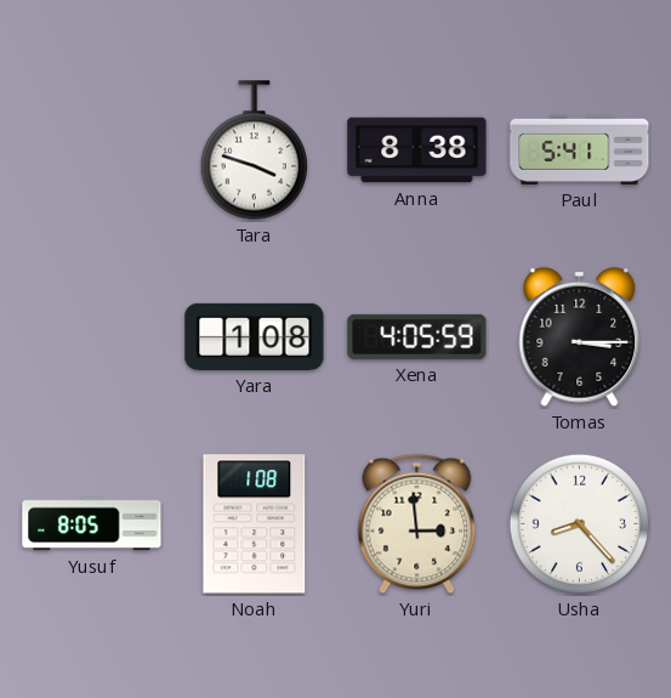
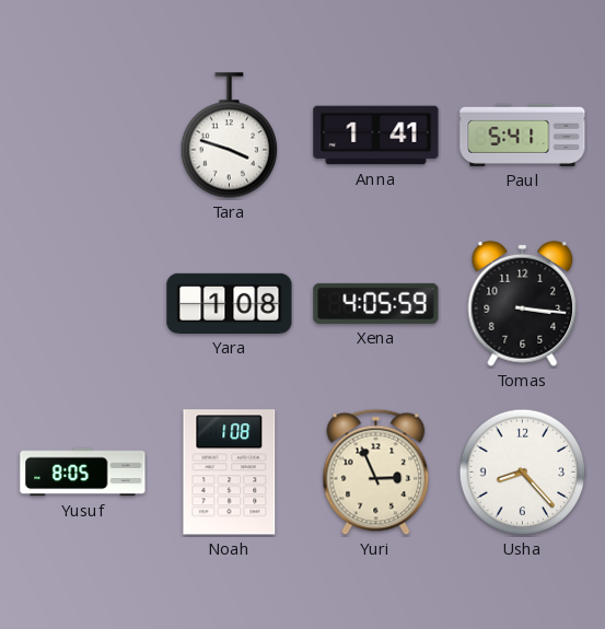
Anna: 8:38 -> 1:41 (376, 136)
Tomas: 3:15 -> 3:16 (523, 303)
Yuri: 2:59 -> 2:56 (376, 473)
